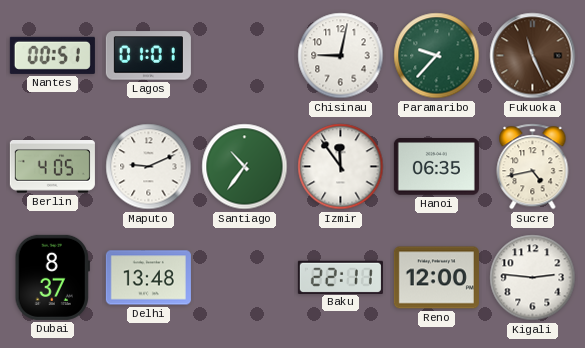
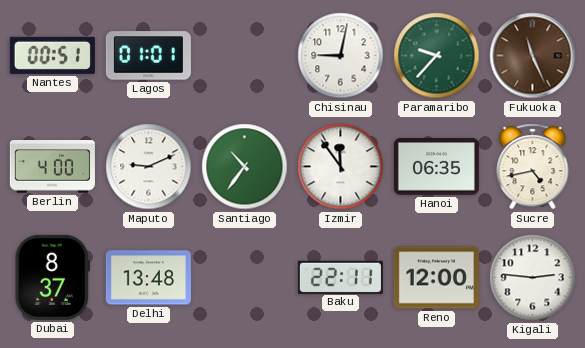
Berlin: 4:05 -> 4:00 (52, 167)
